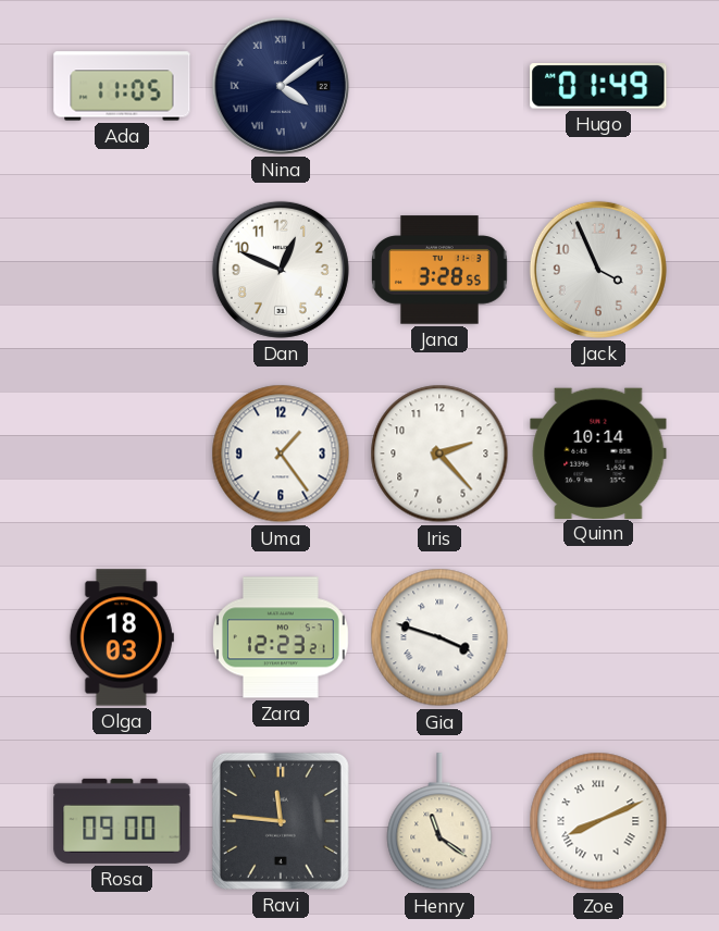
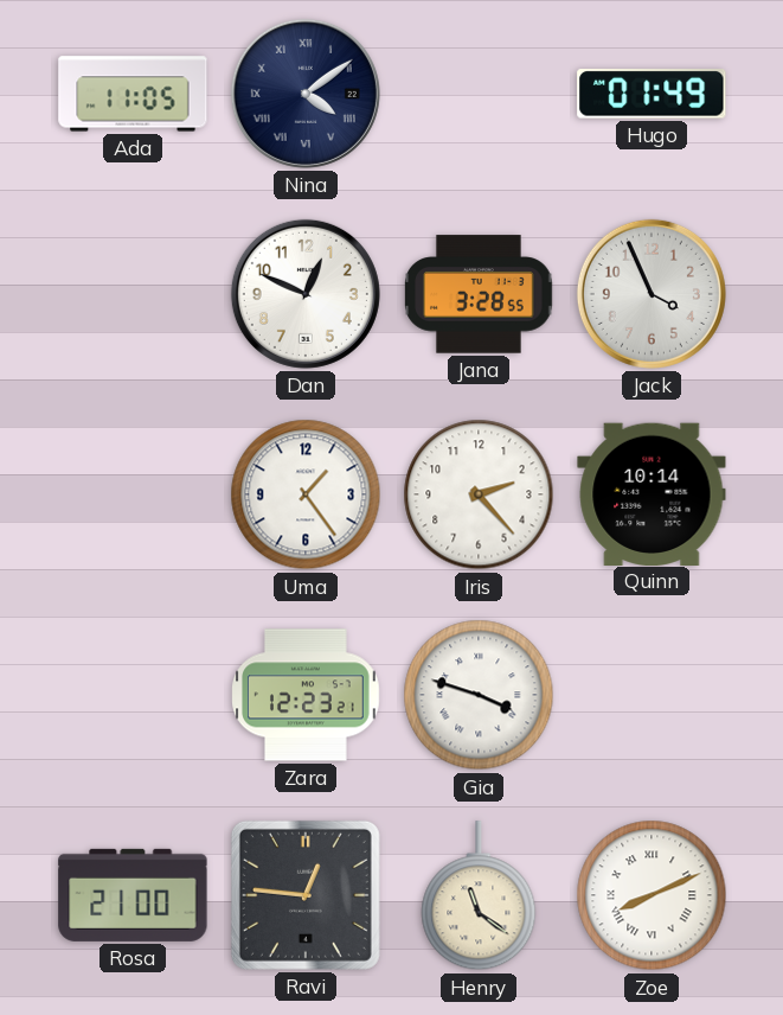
Olga: 18:03 -> none (122, 637)
Rosa: 09:00 -> 21:00 (133, 895)
Ravi: 11:46 -> 12:46 (306, 895)
